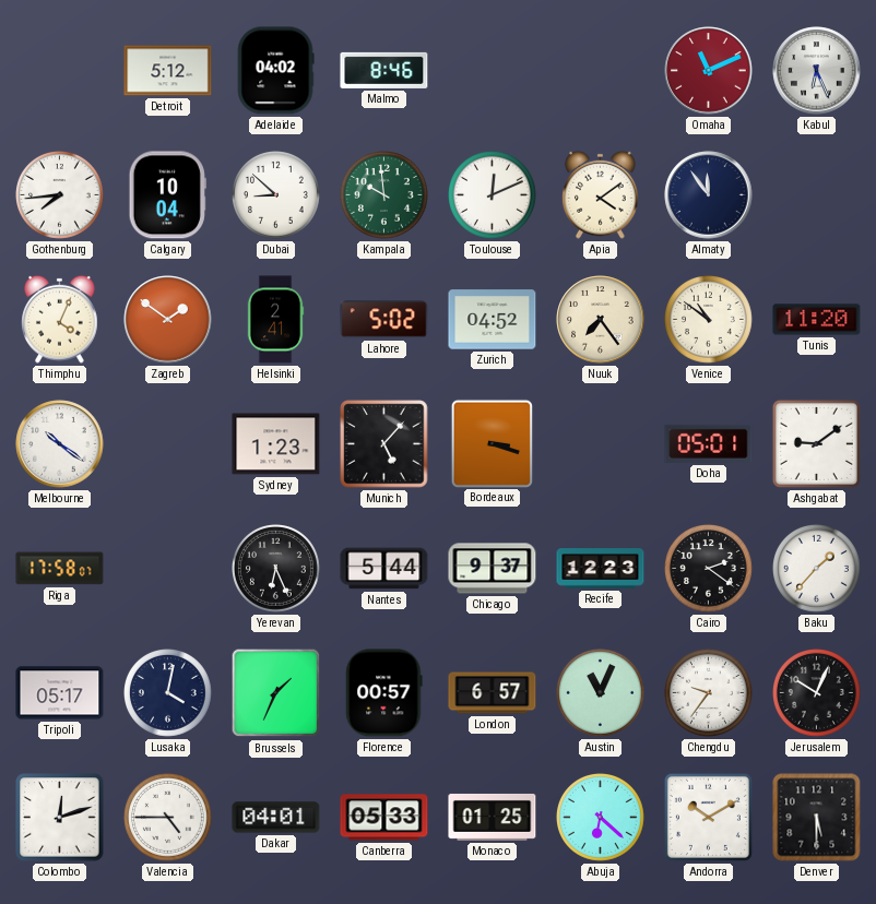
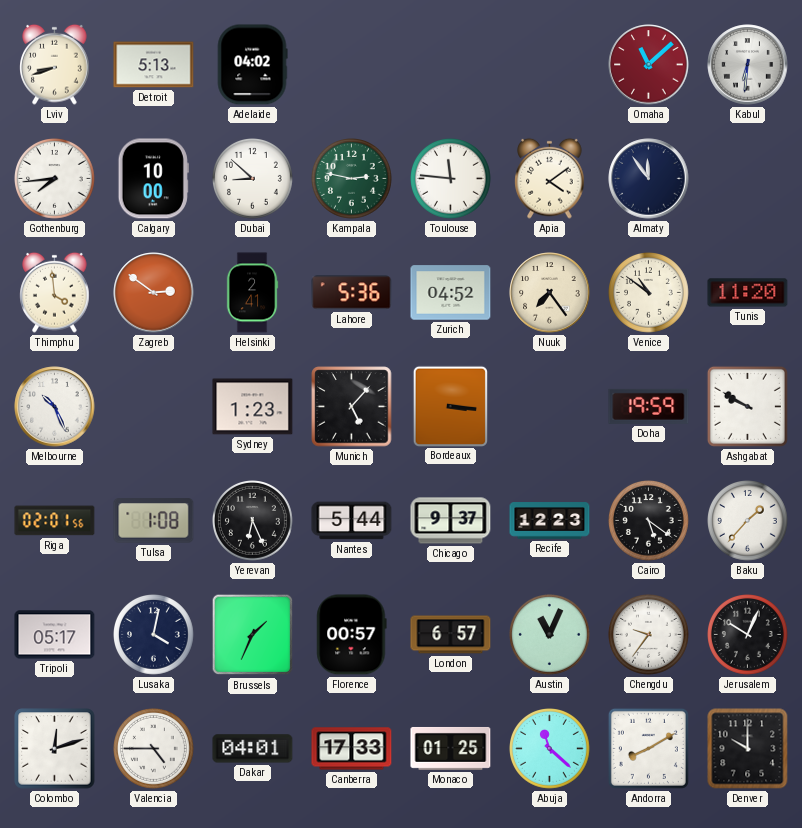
Lviv: none -> 8:42 (55, 64)
Detroit: 5:12 -> 5:13 (154, 65)
Malmo: 8:46 -> none (384, 70)
Omaha: 11:11 -> 11:08 (649, 65)
Kabul: 6:26 -> 6:31 (748, 65)
Calgary: 10:04 -> 10:00 (153, 179)
Kampala: 9:59 -> 2:47 (352, 179)
Toulouse: 12:11 -> 11:46 (451, 179)
Thimphu: 4:04 -> 3:59 (55, 292)
Zagreb: 1:51 -> 2:51 (154, 293)
Lahore: 5:02 -> 5:36 (352, 293)
Melbourne: 10:21 -> 10:26 (55, 407)
Bordeaux: 3:18 -> 3:16 (450, 406)
Doha: 05:01 -> 19:59 (649, 406)
Ashgabat: 9:09 -> 9:50 (747, 406)
Riga: 17:58 -> 02:01 (55, 521)
Tulsa: none -> 1:08 (154, 521)
Cairo: 2:21 -> 5:21 (649, 521)
Canberra: 05:33 -> 17:33 (352, 749)
Abuja: 6:22 -> 11:22 (550, 749)
Andorra: 10:10 -> 8:10 (648, 748)
Denver: 5:30 -> 10:00 (748, 749)
